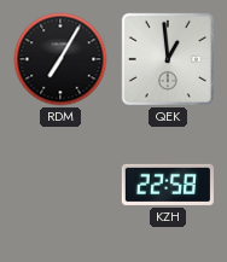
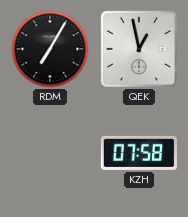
QEK: 12:59 -> 12:58 (139, 49)
KZH: 22:58 -> 07:58 (139, 153)
